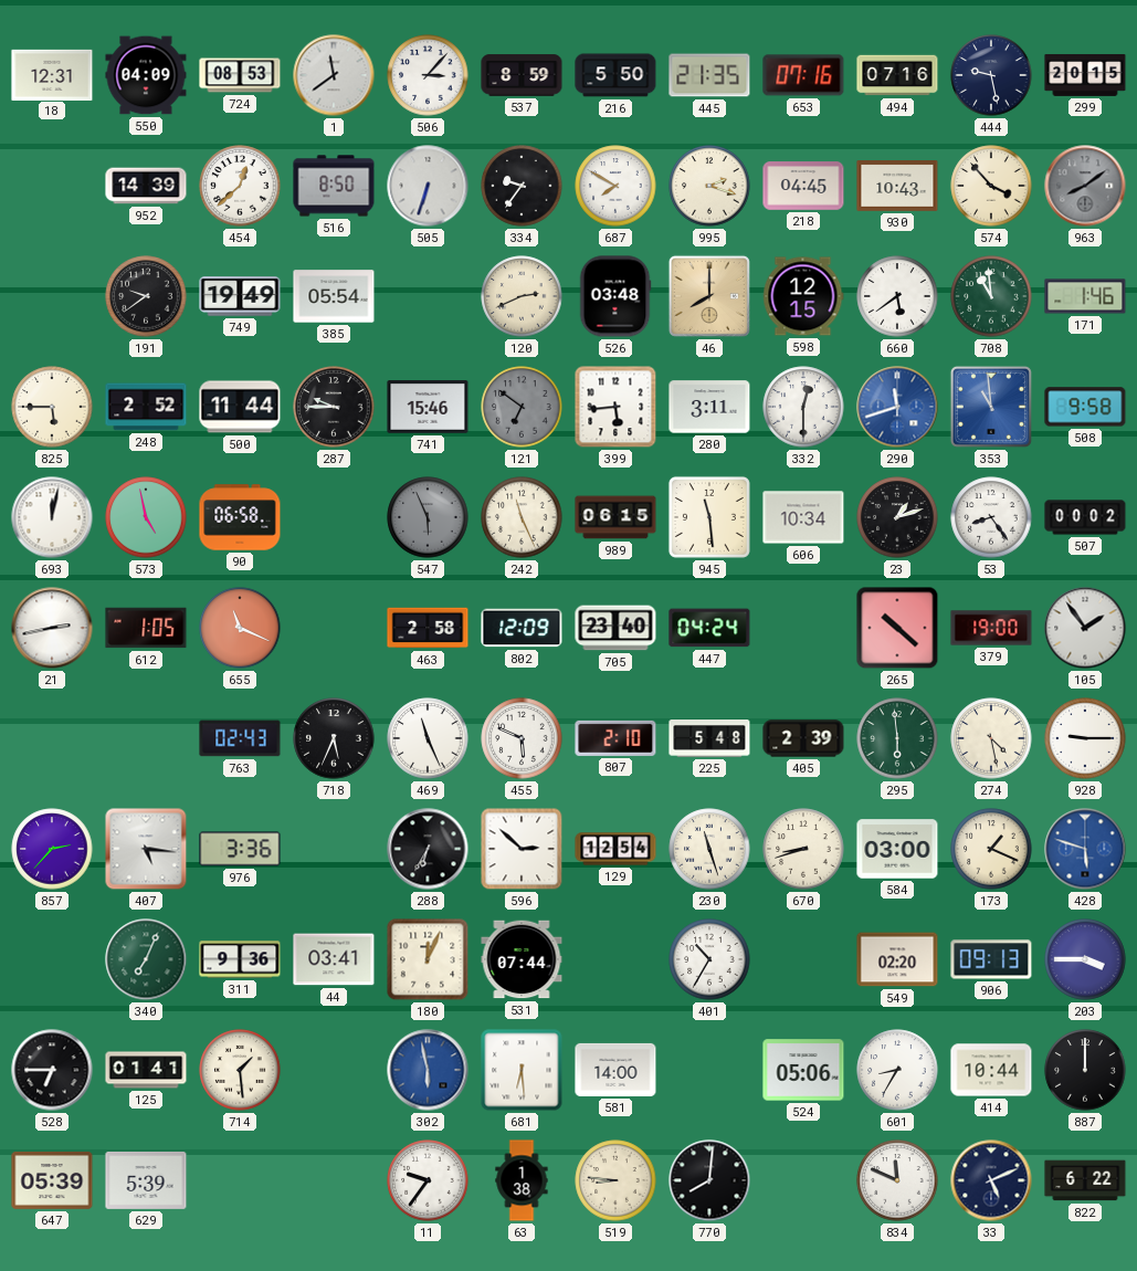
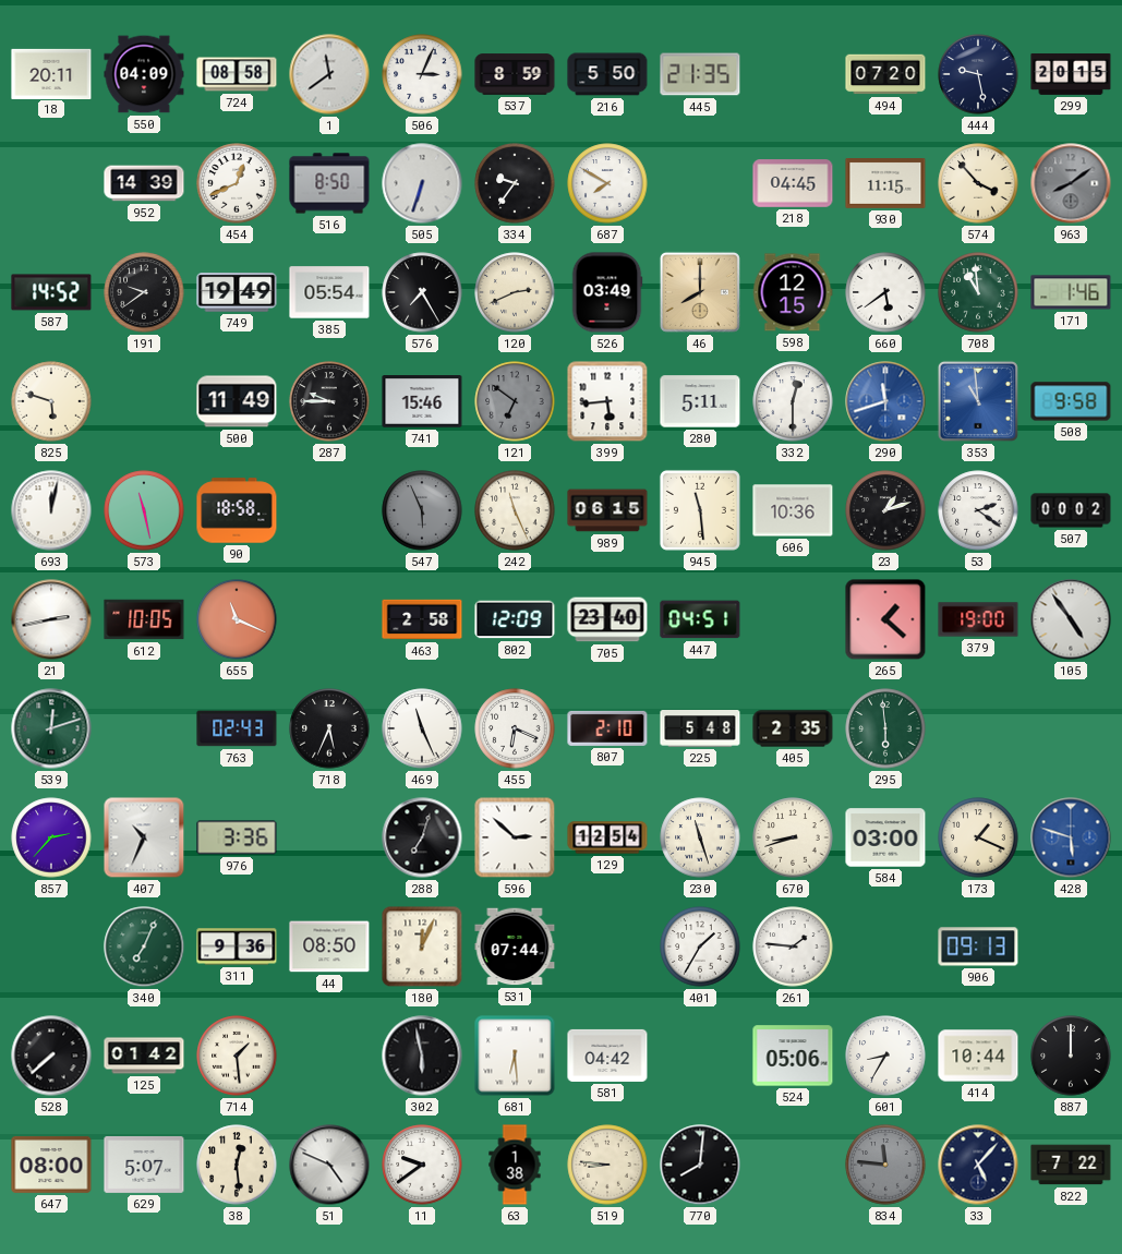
18: 12:31 -> 20:11 (51, 73)
724: 08:53 -> 08:58 (237, 74)
506: 3:07 -> 3:04 (422, 74)
653: 07:16 -> none (803, 75)
494: 07:16 -> 07:20 (885, 74)
454: 12:38 -> 12:41 (237, 183)
995: 2:18 -> none (709, 186)
930: 10:43 -> 11:15 (885, 184)
587: none -> 14:52 (51, 292)
576: none -> 7:25 (422, 292)
526: 03:48 -> 03:49 (607, 292)
825: 5:45 -> 5:48 (51, 401)
248: 2:52 -> none (146, 407)
500: 11:44 -> 11:49 (237, 401)
280: 3:11 -> 5:11 (700, 401)
573: 4:58 -> 11:28 (144, 510)
90: 06:58 -> 18:58 (237, 510)
606: 10:34 -> 10:36 (793, 510)
53: 8:24 -> 2:21 (978, 510)
612: 1:05 -> 10:05 (144, 619)
447: 04:24 -> 04:51 (700, 619)
265: 10:22 -> 1:22 (885, 619)
105: 1:54 -> 4:54 (1071, 619)
539: none -> 12:12 (51, 728)
455: 5:49 -> 6:19 (515, 728)
405: 2:39 -> 2:35 (793, 728)
274: 4:28 -> none (991, 738)
928: 9:15 -> none (1085, 738)
407: 5:16 -> 10:34 (144, 837)
288: 6:35 -> 7:03 (422, 837)
44: 03:41 -> 08:50 (329, 946)
401: 10:35 -> 1:35 (700, 946)
261: none -> 1:46 (793, 946)
549: 02:20 -> none (897, 959)
203: 3:45 -> none (1085, 959)
528: 6:45 -> 7:38 (51, 1056)
125: 01:41 -> 01:42 (144, 1056)
302 dial: blue -> black (422, 1056)
581: 14:00 -> 04:42 (607, 1056)
647: 05:39 -> 08:00 (51, 1165)
629: 5:39 -> 5:07 (144, 1165)
38: none -> 12:29 (237, 1165)
51: none -> 4:49 (329, 1165)
11: 9:36 -> 9:39 (422, 1165)
834: 11:49 -> 11:46 (885, 1165)
834 dial: white -> grey (885, 1165)
33: 5:11 -> 5:07 (978, 1165)
822: 6:22 -> 7:22 (1071, 1165)
